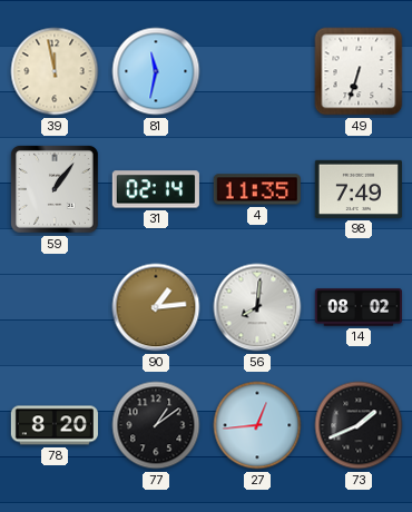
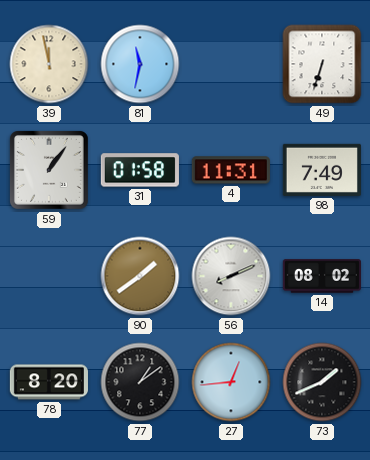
31: 02:14 -> 01:58 (140, 170)
4: 11:35 -> 11:31 (231, 170)
90: 1:14 -> 1:39 (140, 276)
56: 8:01 -> 8:11 (231, 276)
